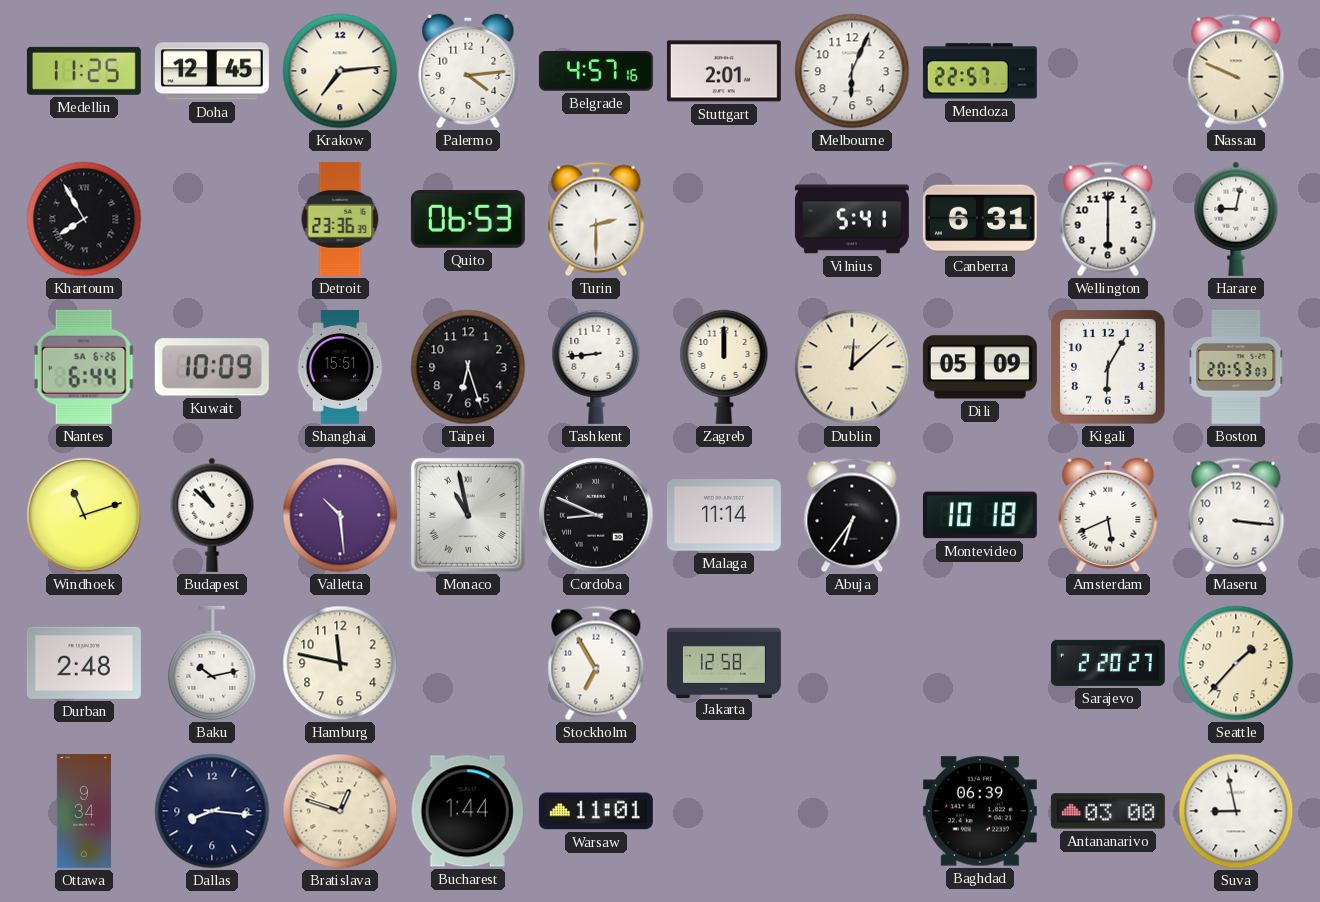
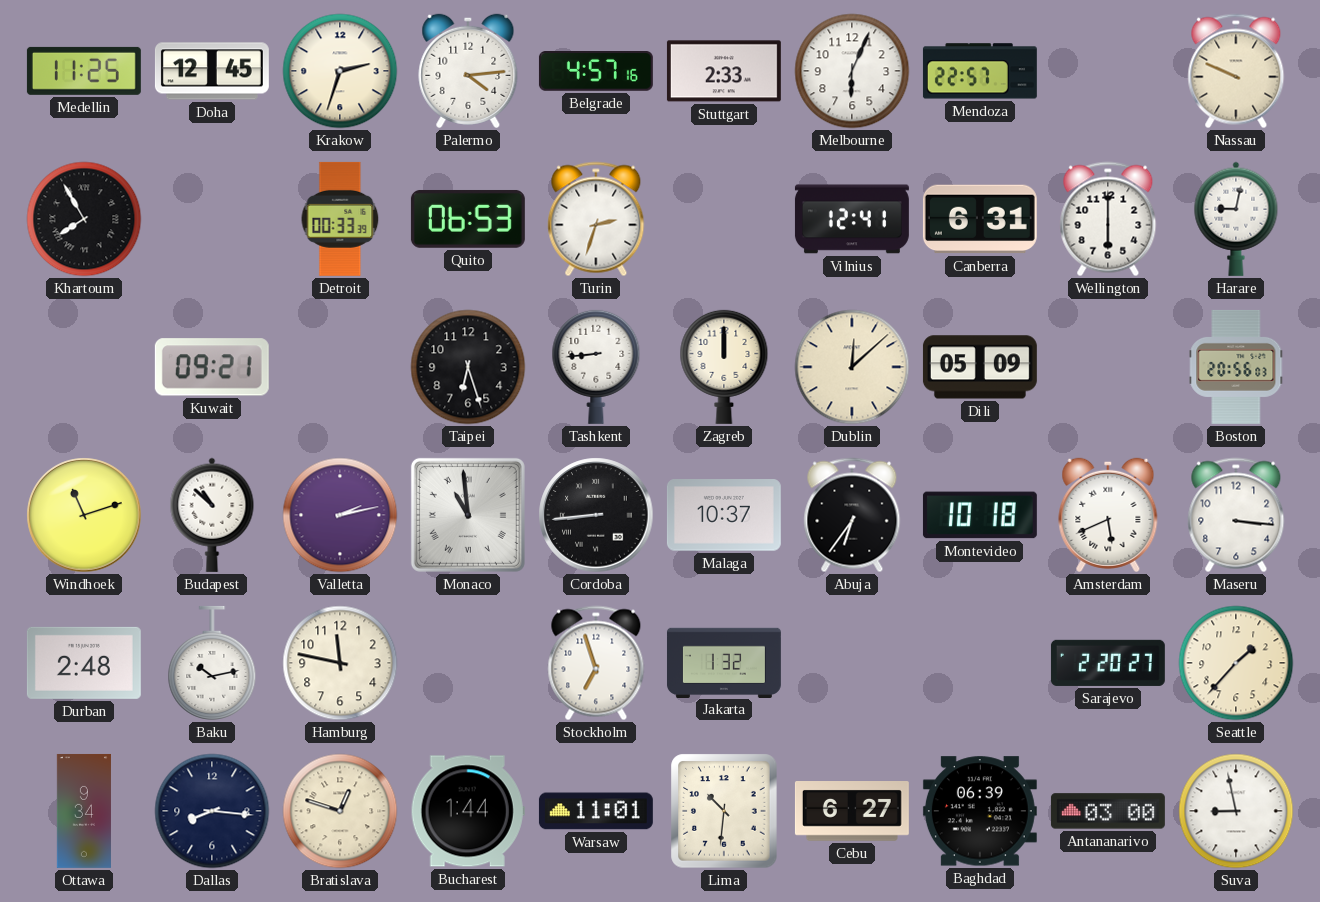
Krakow: 7:14 -> 2:33 (340, 71)
Stuttgart: 2:01 -> 2:33 (724, 71)
Detroit: 23:36 -> 00:33 (340, 219)
Turin: 2:30 -> 2:33 (596, 219)
Vilnius: 5:41 -> 12:41 (852, 219)
Nantes: 6:44 -> none (84, 367)
Kuwait: 10:09 -> 09:21 (212, 367)
Shanghai: 15:51 -> none (340, 367)
Kigali: 6:05 -> none (1108, 367)
Boston: 20:53 -> 20:56 (1236, 367)
Valletta: 10:29 -> 2:13 (340, 515)
Monaco: 10:58 -> 10:59 (468, 515)
Cordoba: 8:49 -> 8:44 (596, 515)
Malaga: 11:14 -> 10:37 (724, 515)
Stockholm: 6:55 -> 6:57 (596, 663)
Jakarta: 12:58 -> 1:32 (724, 662)
Lima: none -> 10:31 (724, 811)
Cebu: none -> 6:27 (852, 812)
